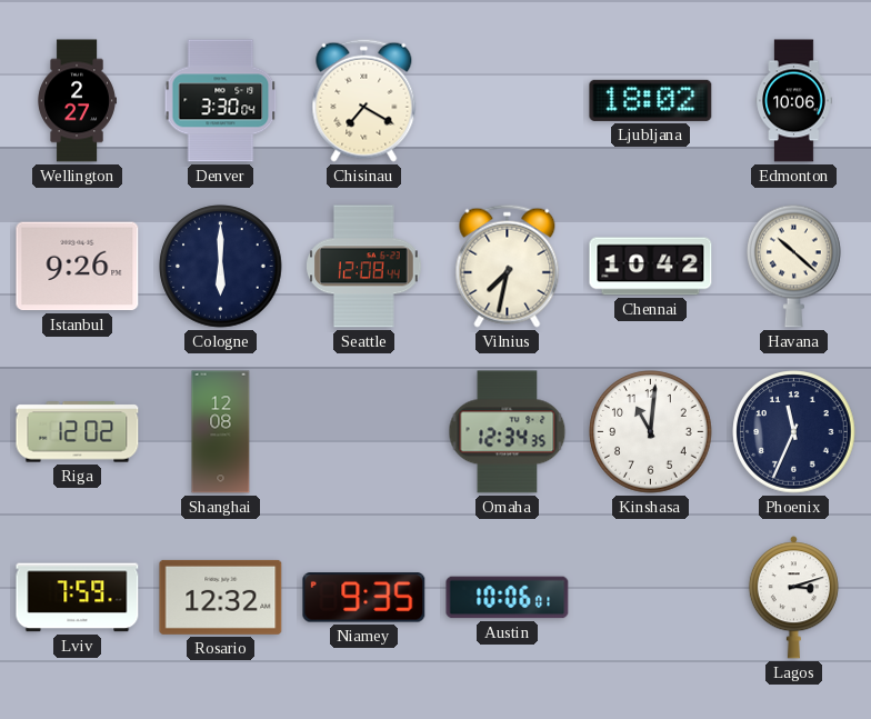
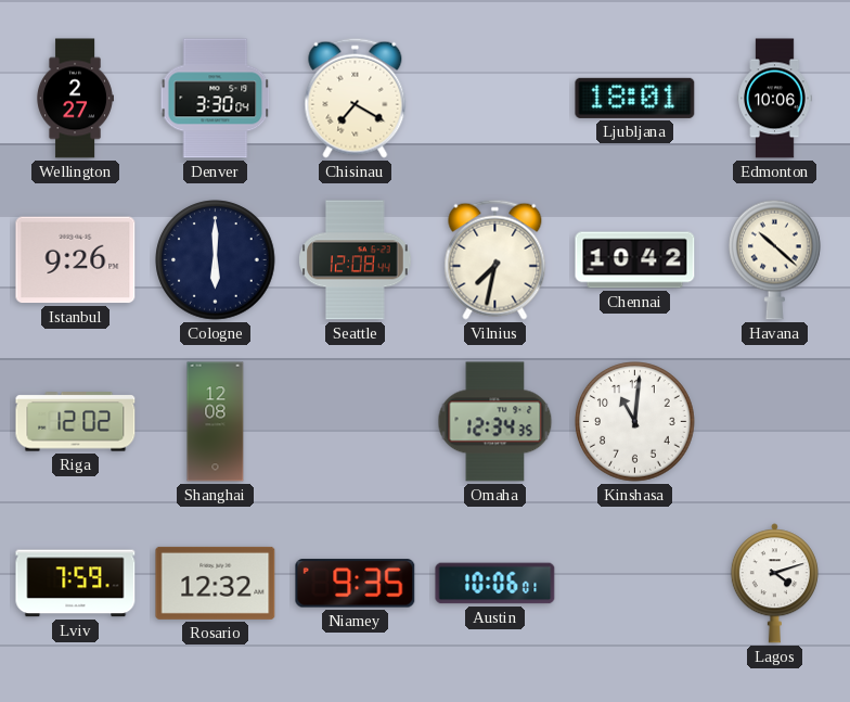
Ljubljana: 18:02 -> 18:01 (635, 98)
Phoenix: 11:34 -> none (794, 432)
Lagos: 3:12 -> 4:12 (774, 584)
